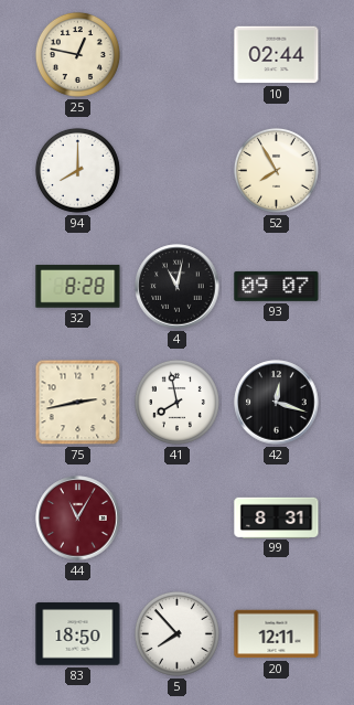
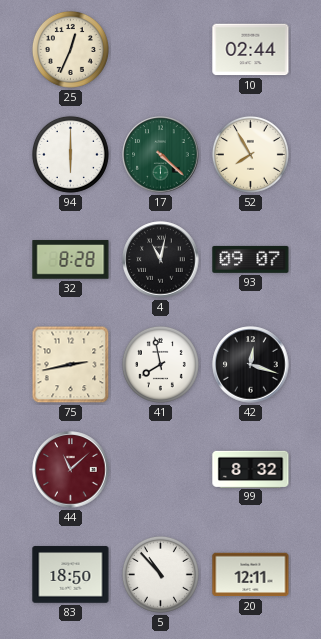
25: 12:47 -> 12:34 (70, 49)
94: 8:00 -> 6:00 (70, 154)
17: none -> 4:22 (161, 155)
44: 11:05 -> 11:08 (71, 470)
99: 8:31 -> 8:32 (251, 469)
5: 7:53 -> 10:53 (160, 574)
